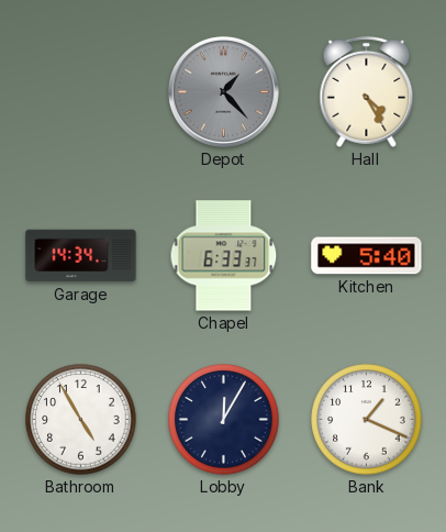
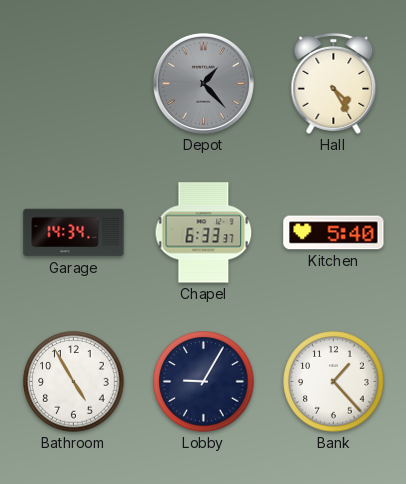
Lobby: 12:05 -> 9:05 (204, 382)
Bank: 1:19 -> 1:23 (334, 382)
